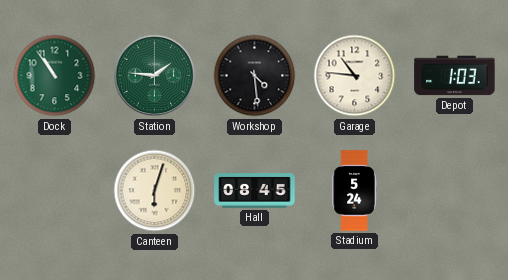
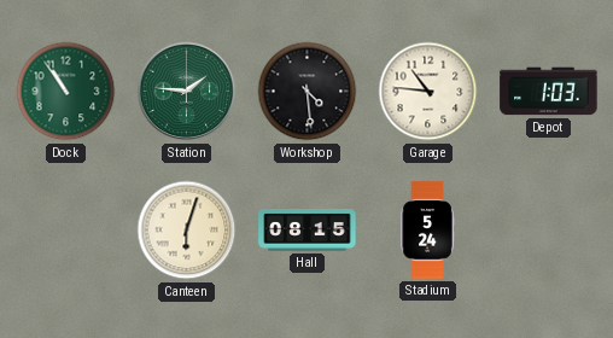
Hall: 08:45 -> 08:15 (308, 231)
